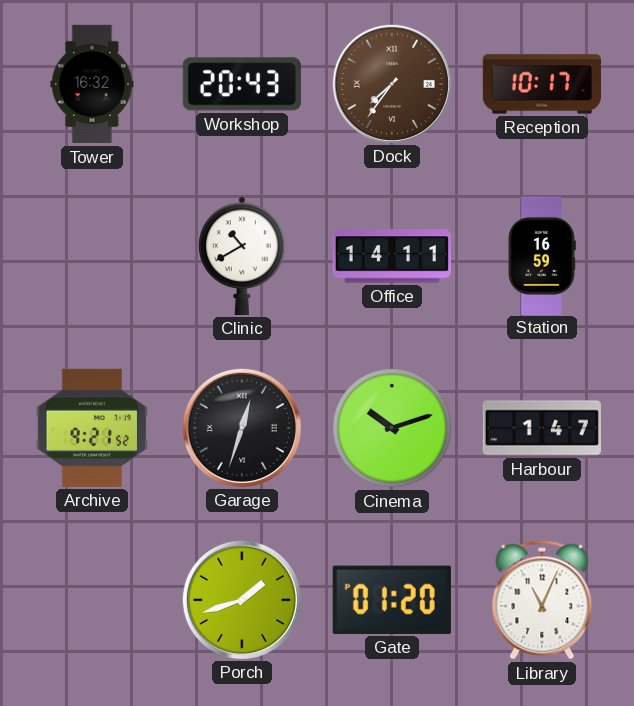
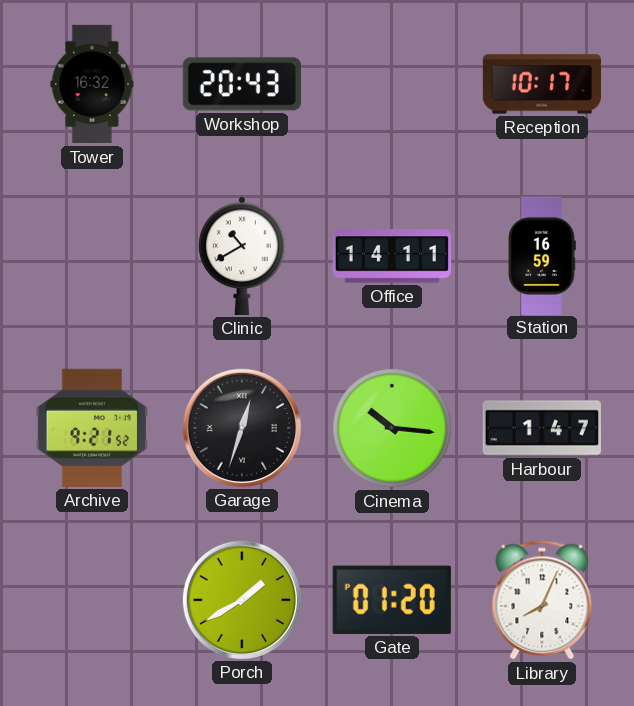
Dock: 7:36 -> none (392, 84)
Cinema: 10:12 -> 10:16 (392, 428)
Porch: 1:42 -> 1:40 (242, 600)
Library: 11:04 -> 8:04 (542, 600)
